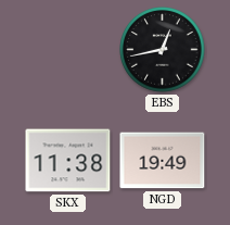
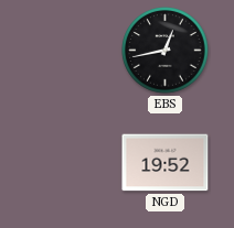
SKX: 11:38 -> none (68, 161)
NGD: 19:49 -> 19:52 (166, 163)
